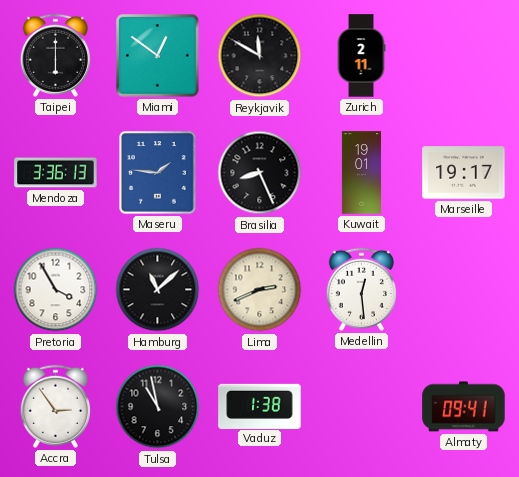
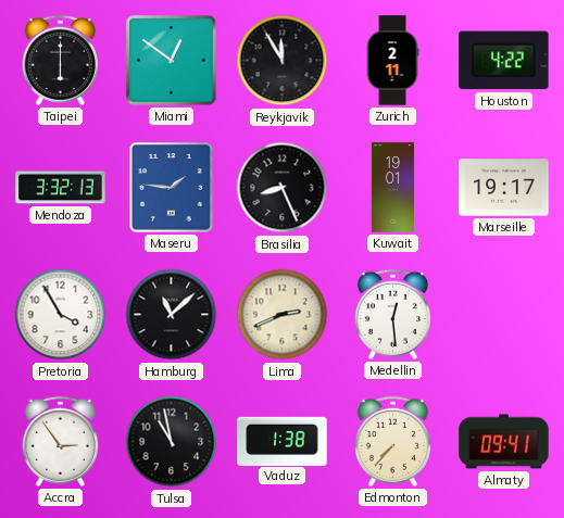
Reykjavik: 11:50 -> 11:55 (283, 61)
Houston: none -> 4:22 (504, 61)
Mendoza: 3:36 -> 3:32 (61, 188)
Edmonton: none -> 7:37 (392, 441)
